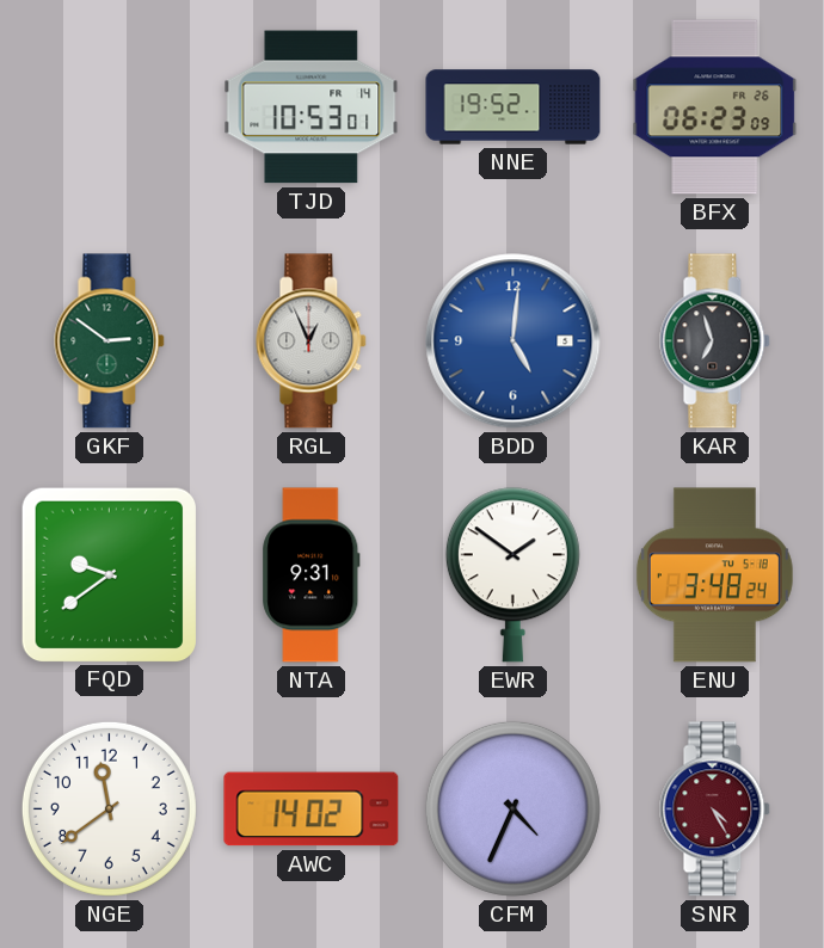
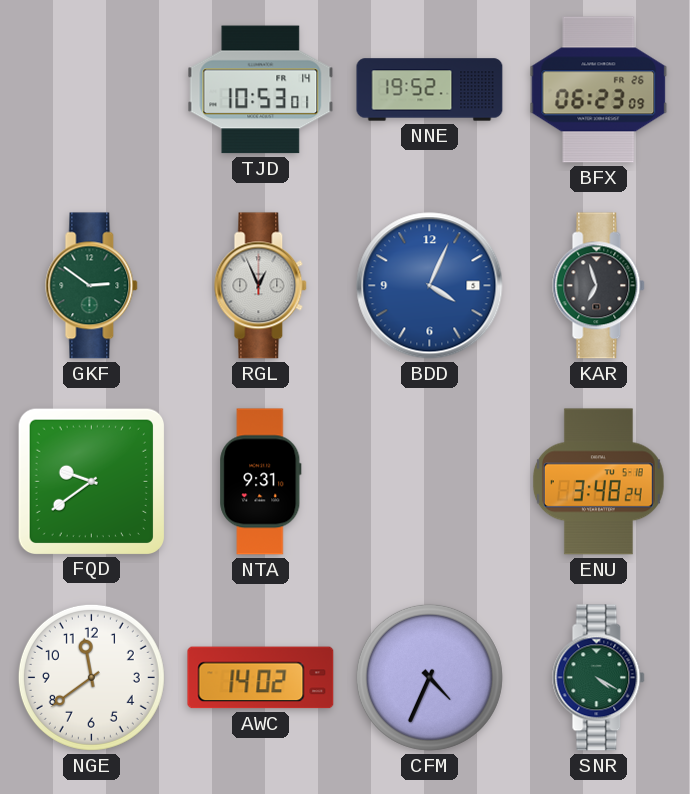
BDD: 5:01 -> 4:04 (430, 286)
EWR: 1:51 -> none (512, 575)
SNR: 4:25 -> 4:20 (599, 678)
SNR dial: burgundy -> green (599, 678)
